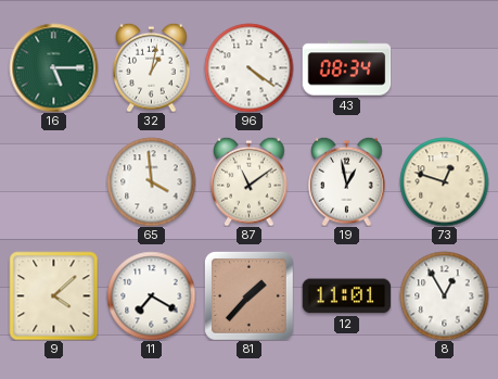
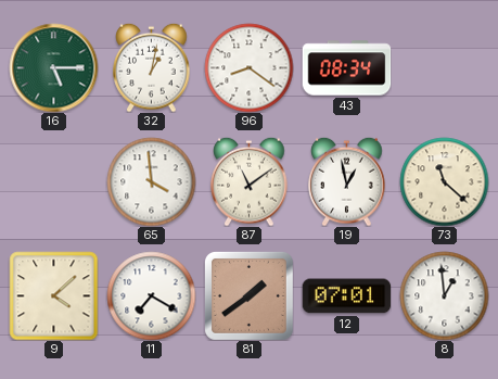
96: 4:21 -> 8:21 (248, 67)
73: 12:48 -> 11:22 (444, 181)
81: 1:37 -> 1:39 (248, 295)
12: 11:01 -> 07:01 (346, 296)
8: 12:55 -> 12:59 (444, 295)
